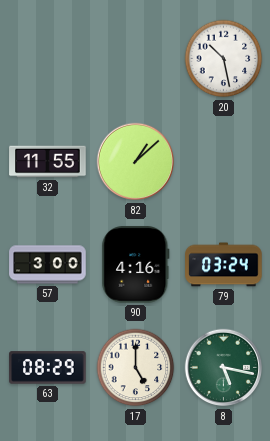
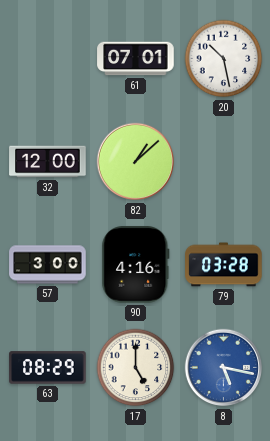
61: none -> 07:01 (136, 59)
32: 11:55 -> 12:00 (48, 162)
79: 03:24 -> 03:28 (224, 265)
8 dial: green -> blue (224, 368)
